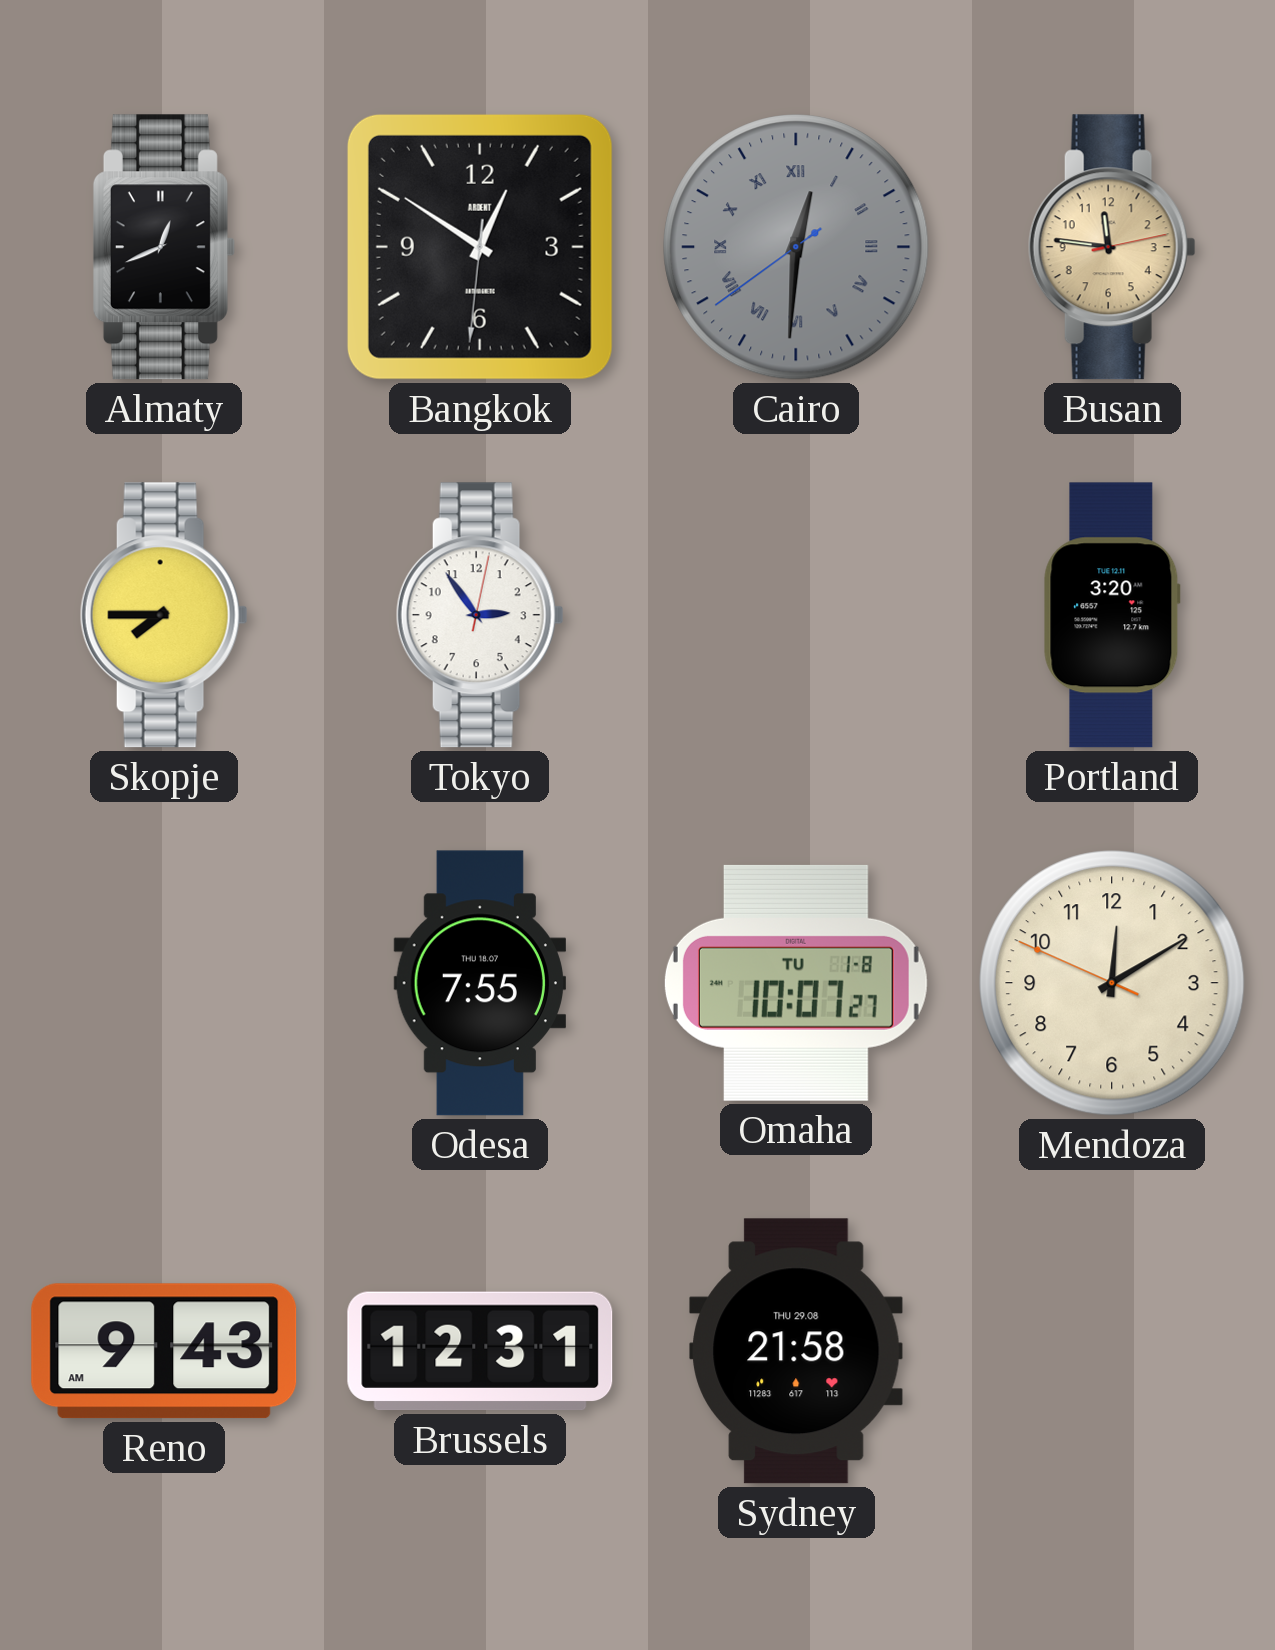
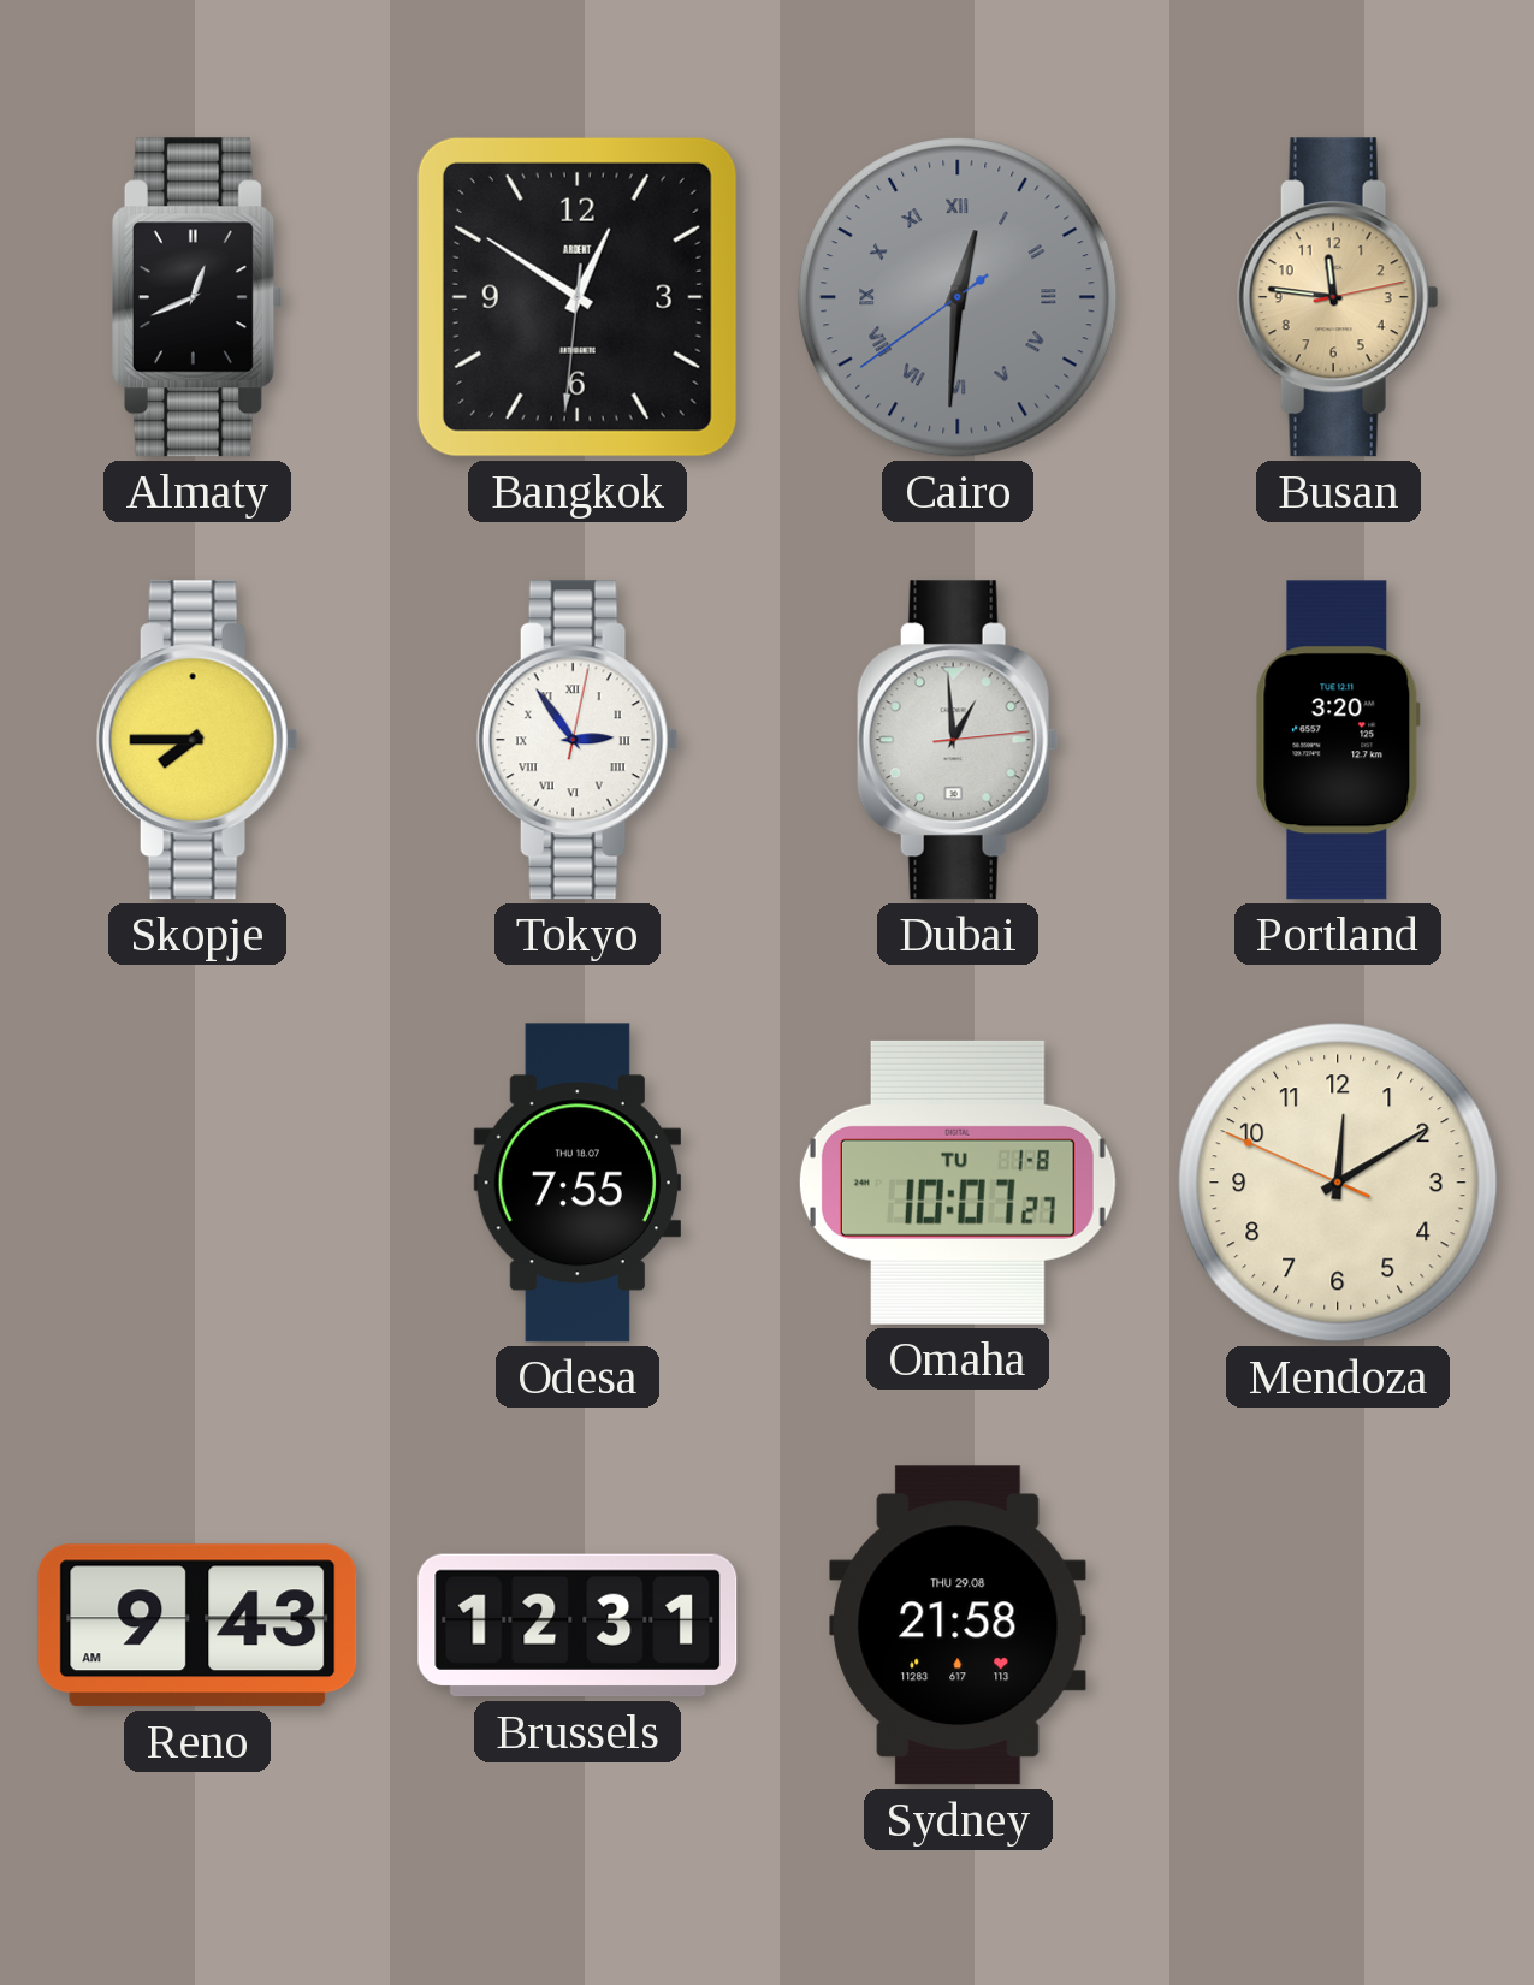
Tokyo numerals: Arabic -> Roman (578, 740)
Dubai: none -> 12:59 (958, 740)
